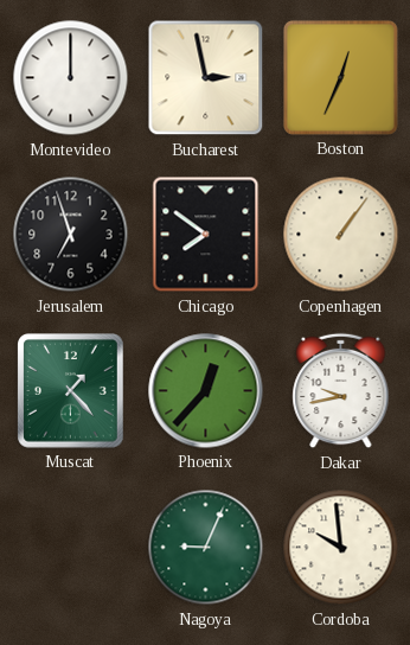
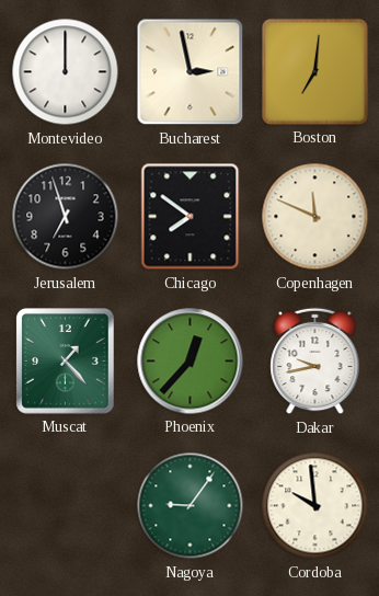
Boston: 12:34 -> 7:01 (314, 71)
Copenhagen: 1:06 -> 11:49 (315, 217)
Nagoya: 9:04 -> 9:06 (191, 506)
